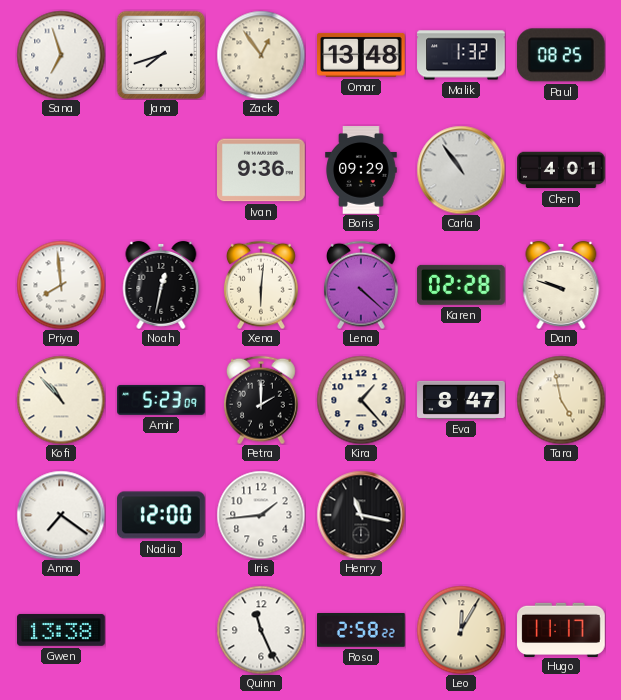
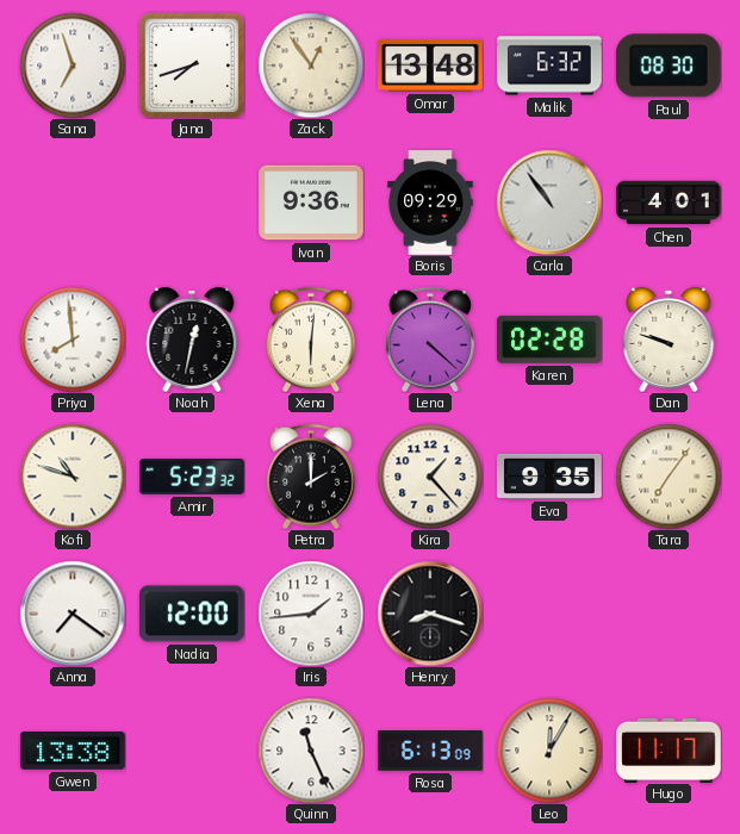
Malik: 1:32 -> 6:32 (549, 66)
Paul: 08:25 -> 08:30 (669, 66)
Kofi: 10:53 -> 10:48 (73, 477)
Amir: 5:23:09 -> 5:23:32 (192, 477)
Eva: 8:47 -> 9:35 (549, 477)
Tara: 4:58 -> 7:06 (669, 477)
Henry: 11:17 -> 8:18 (430, 614)
Rosa: 2:58 -> 6:13 (431, 752)
